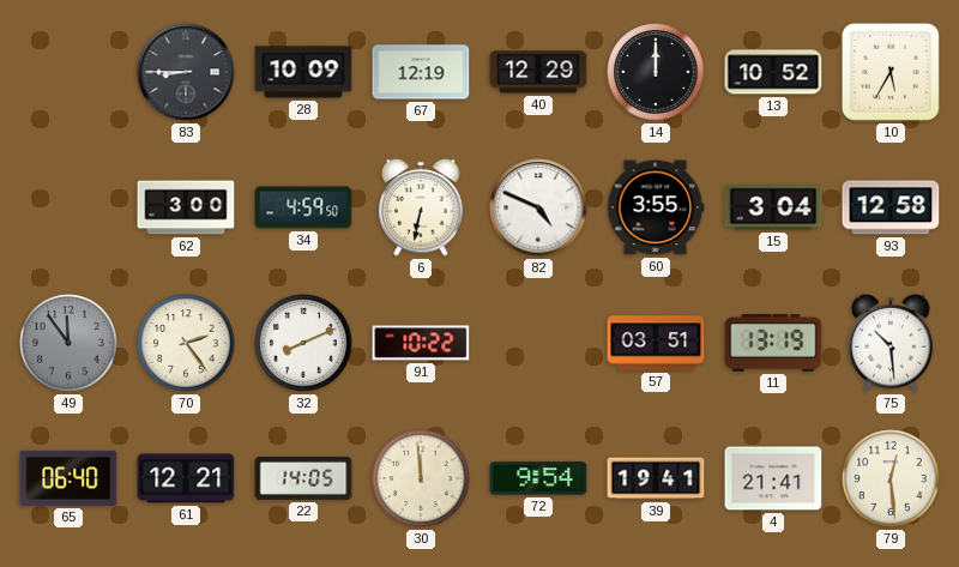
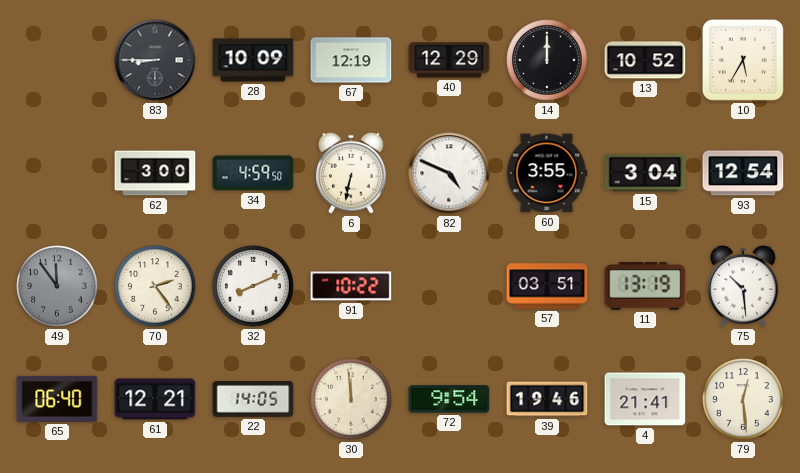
93: 12:58 -> 12:54 (743, 173)
39: 19:41 -> 19:46 (547, 399)
